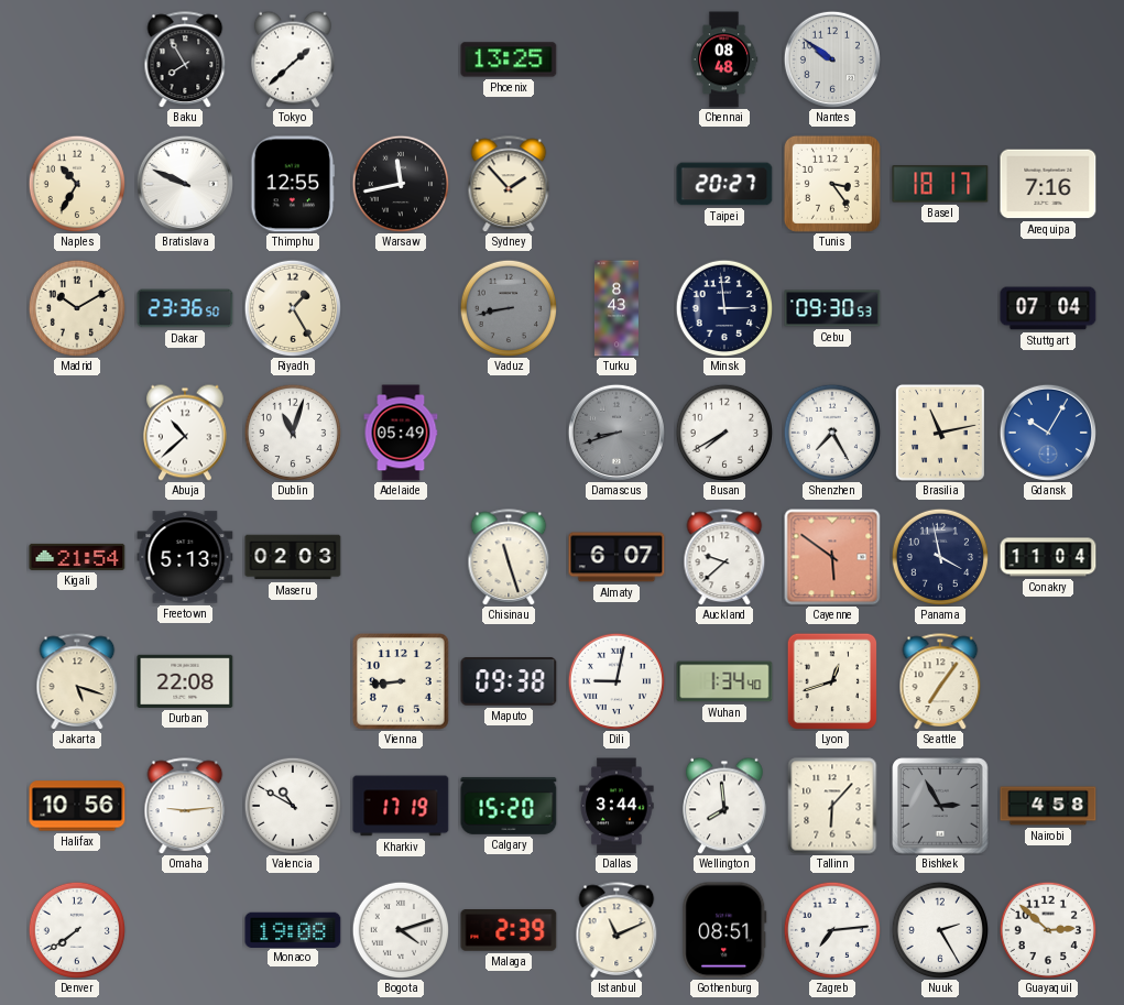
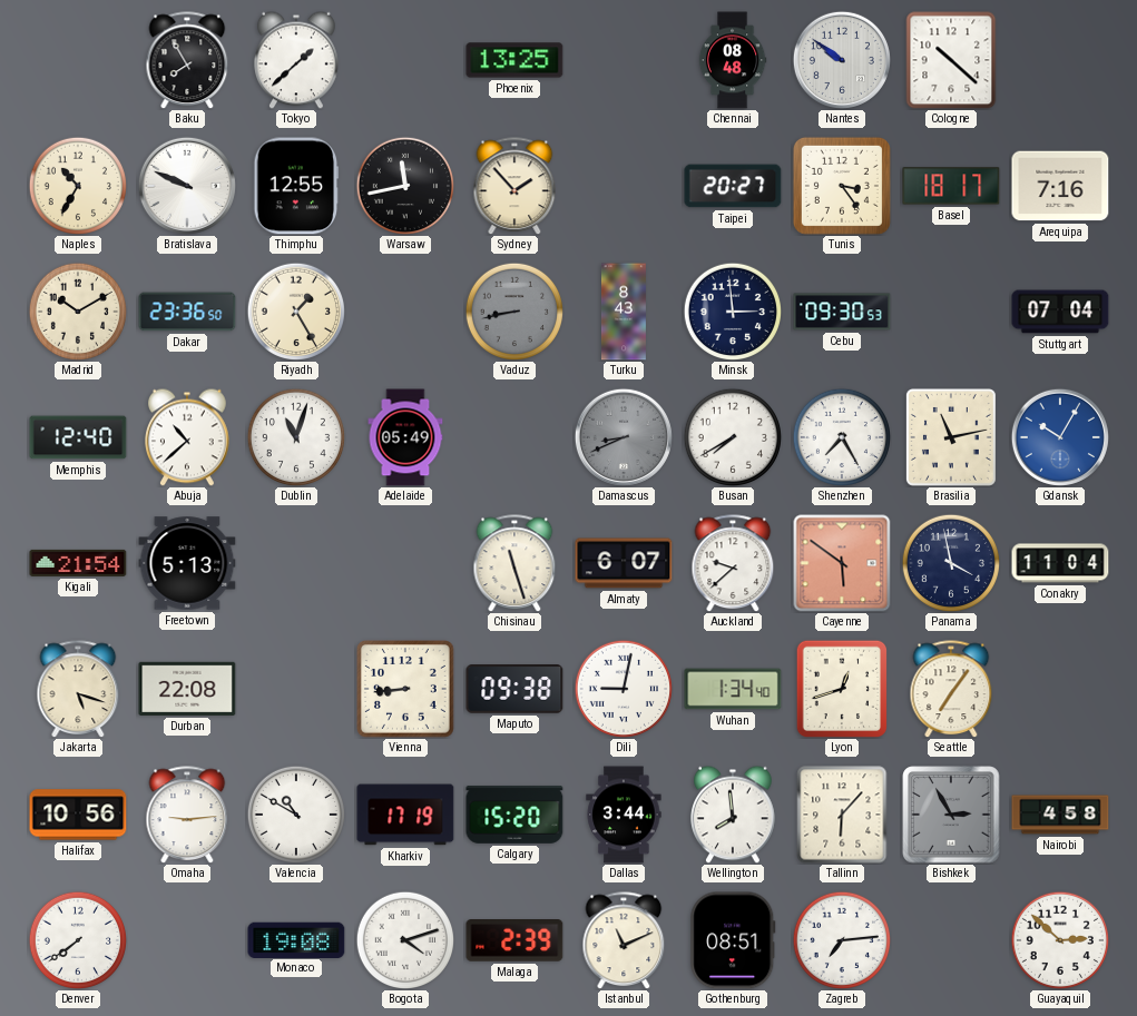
Cologne: none -> 10:22 (951, 60)
Memphis: none -> 12:40 (78, 437)
Damascus: 8:42 -> 8:41 (624, 437)
Maseru: 02:03 -> none (293, 557)
Nuuk: 2:25 -> none (939, 929)
